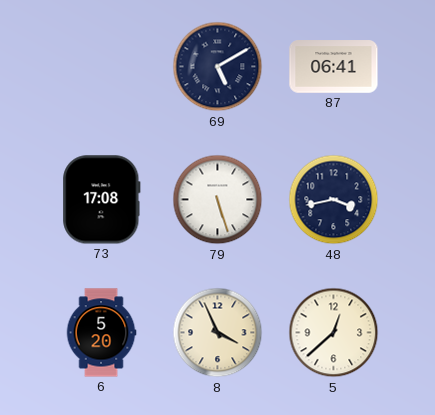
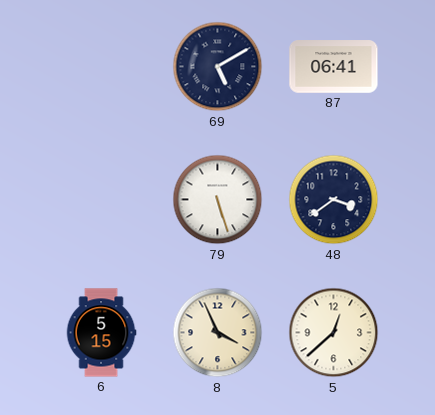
73: 17:08 -> none (102, 200)
48: 3:43 -> 3:39 (334, 200)
6: 5:20 -> 5:15 (101, 333)
